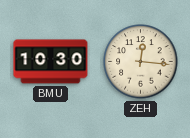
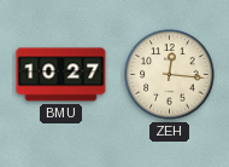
BMU: 10:30 -> 10:27 (61, 75)
